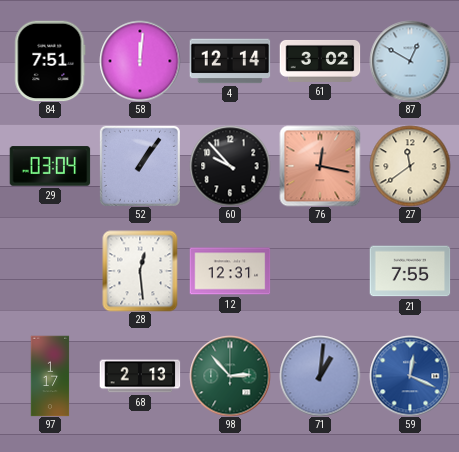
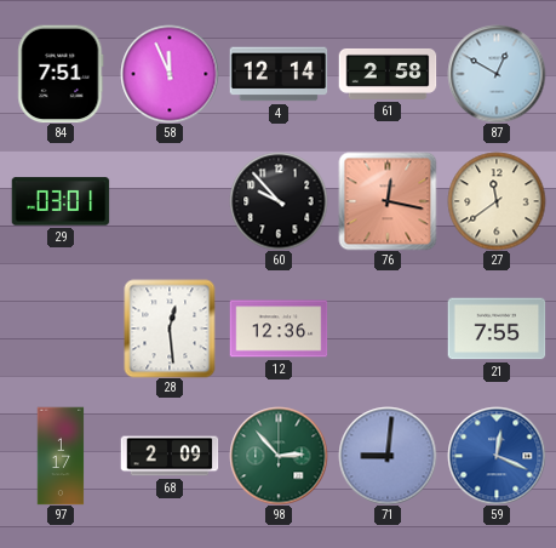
58: 12:01 -> 11:56 (170, 74)
61: 3:02 -> 2:58 (388, 74)
29: 03:04 -> 03:01 (61, 201)
52: 1:06 -> none (140, 166)
12: 12:31 -> 12:36 (279, 329)
68: 2:13 -> 2:09 (170, 456)
71: 1:01 -> 9:01 (388, 456)
